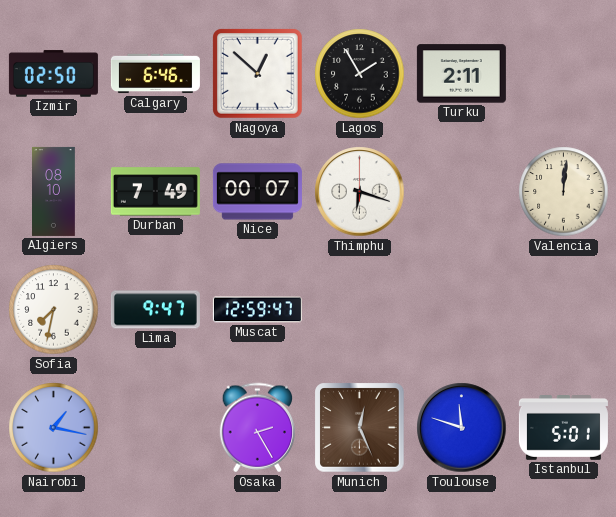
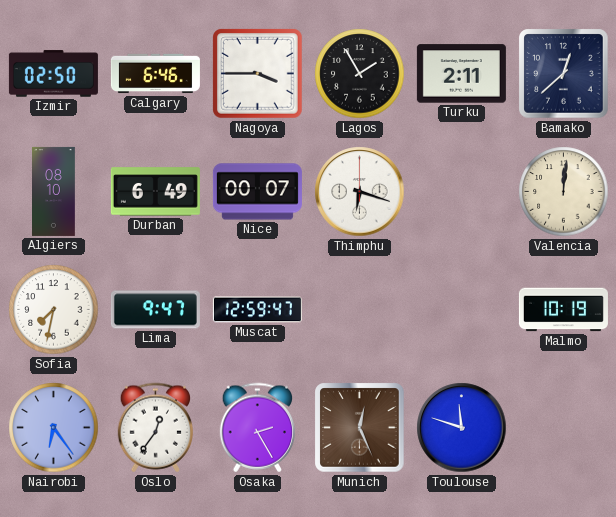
Nagoya: 12:52 -> 3:45 (258, 74)
Bamako: none -> 12:38 (564, 74)
Durban: 7:49 -> 6:49 (155, 192)
Malmo: none -> 10:19 (563, 310)
Nairobi: 1:17 -> 6:24 (54, 428)
Oslo: none -> 12:36 (155, 428)
Istanbul: 5:01 -> none (563, 428)
